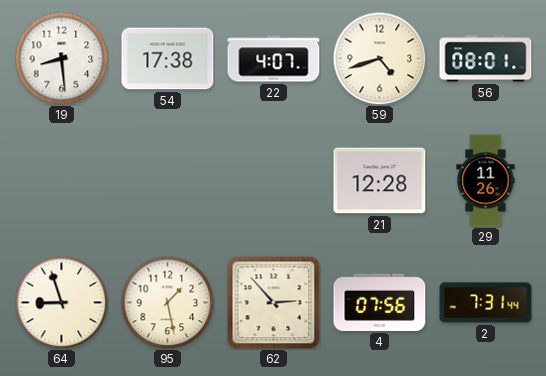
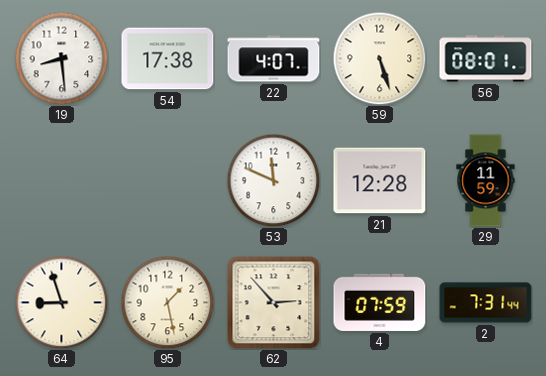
59: 4:42 -> 5:27 (379, 58)
53: none -> 11:49 (273, 180)
29: 11:26 -> 11:59 (486, 181)
4: 07:56 -> 07:59 (380, 302)
